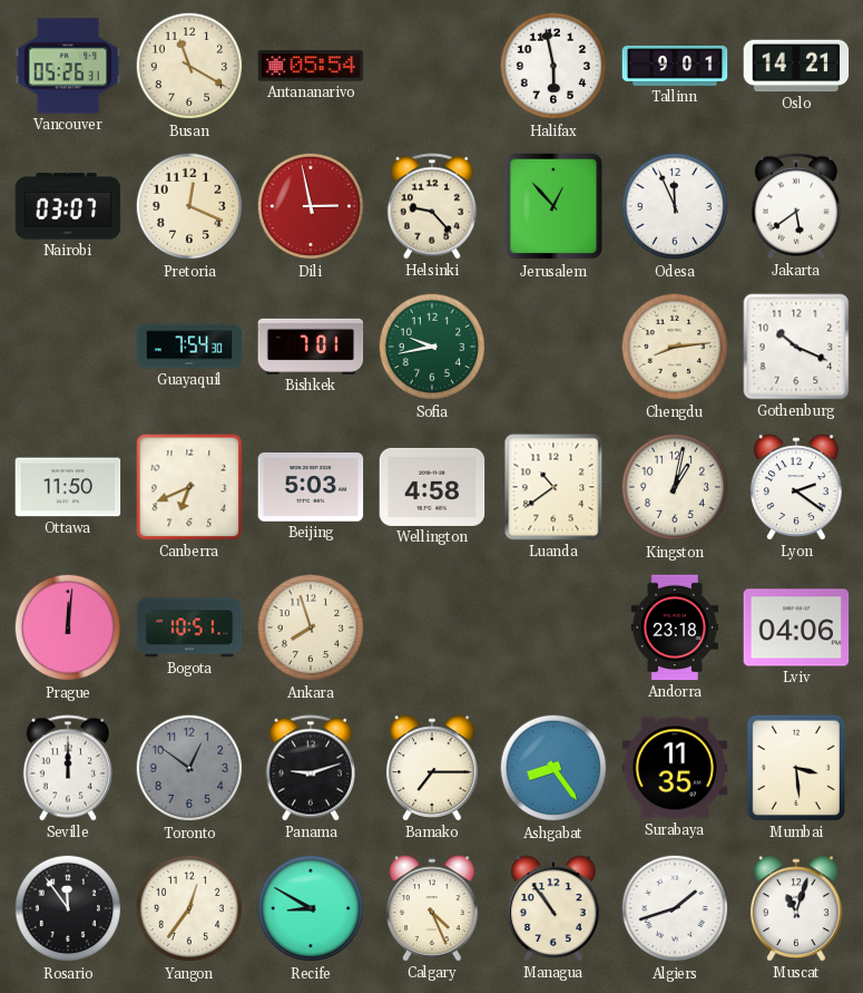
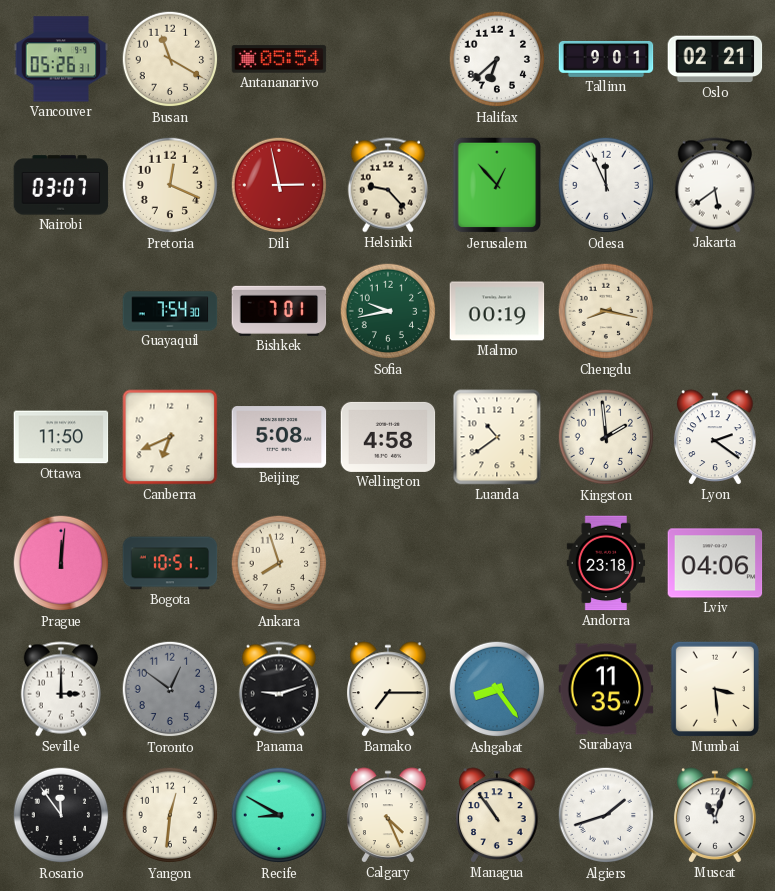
Halifax: 5:58 -> 6:38 (497, 59)
Oslo: 14:21 -> 02:21 (715, 59)
Malmo: none -> 00:19 (497, 311)
Chengdu: 8:14 -> 8:17 (606, 311)
Gothenburg: 10:19 -> none (796, 347)
Beijing: 5:03 -> 5:08 (279, 437)
Kingston: 1:02 -> 1:59 (606, 437)
Seville: 12:00 -> 3:00 (61, 689)
Yangon: 12:36 -> 12:31 (170, 815)
